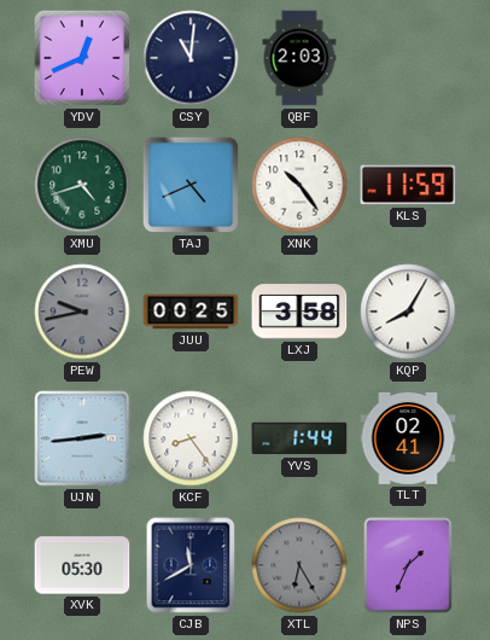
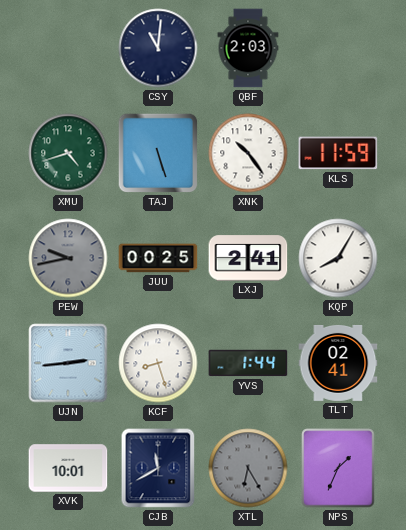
YDV: 12:41 -> none (82, 58)
TAJ: 4:41 -> 5:27 (158, 153)
LXJ: 3:58 -> 2:41 (248, 258)
KCF: 8:24 -> 8:27 (158, 363)
XVK: 05:30 -> 10:01 (68, 468)
